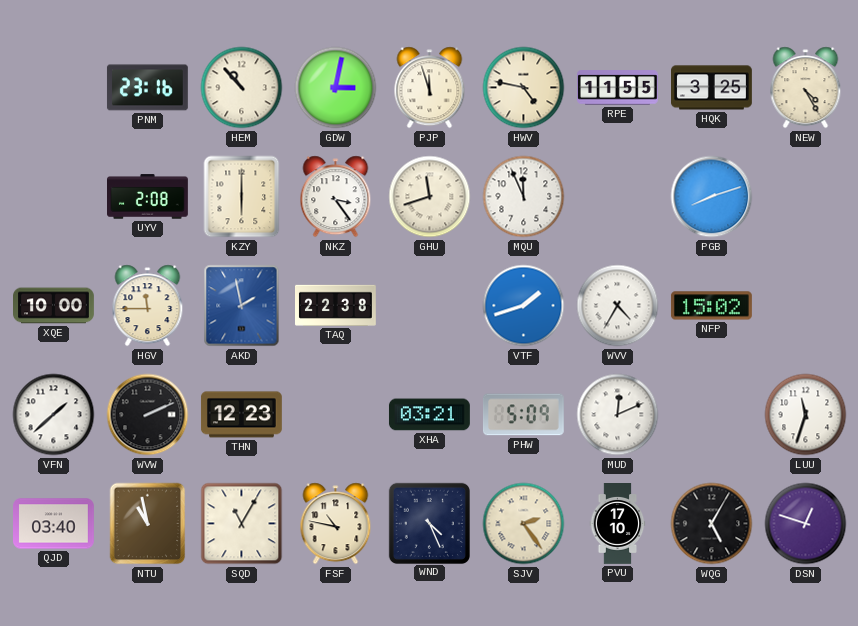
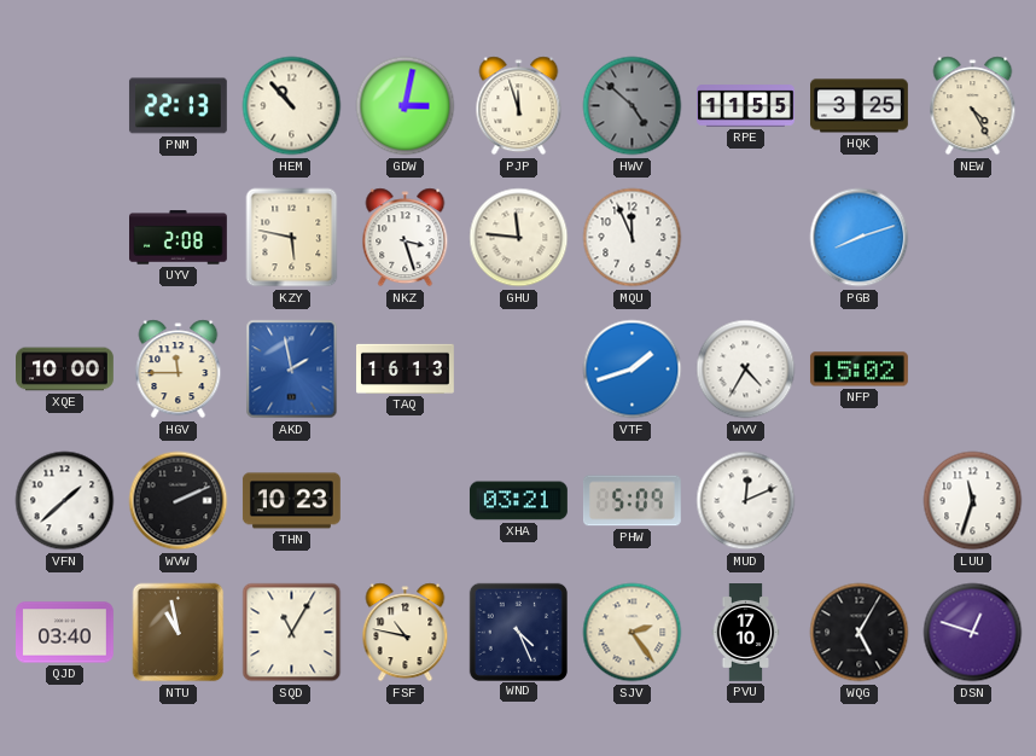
PNM: 23:16 -> 22:13 (177, 106)
HWV: 4:47 -> 4:52 (633, 106)
HWV dial: cream -> grey (633, 106)
KZY: 6:00 -> 5:47 (292, 238)
NKZ: 3:24 -> 3:27 (406, 238)
GHU: 11:42 -> 11:46 (519, 238)
TAQ: 22:38 -> 16:13 (406, 368)
THN: 12:23 -> 10:23 (291, 501)
